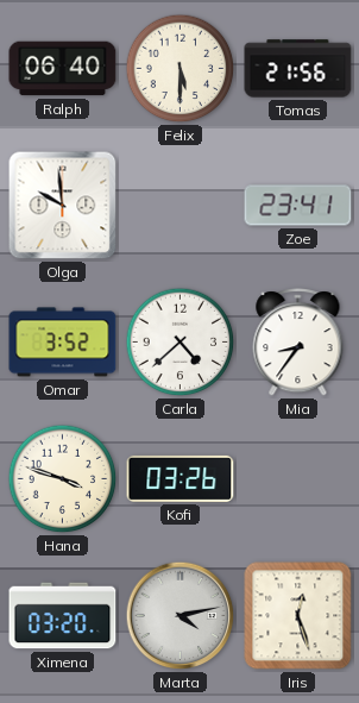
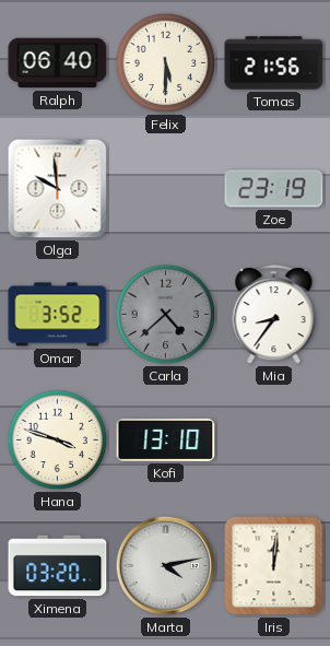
Zoe: 23:41 -> 23:19 (274, 189)
Carla dial: white -> grey (166, 315)
Kofi: 03:26 -> 13:10 (166, 439)
Iris: 12:27 -> 12:01 (274, 566)
